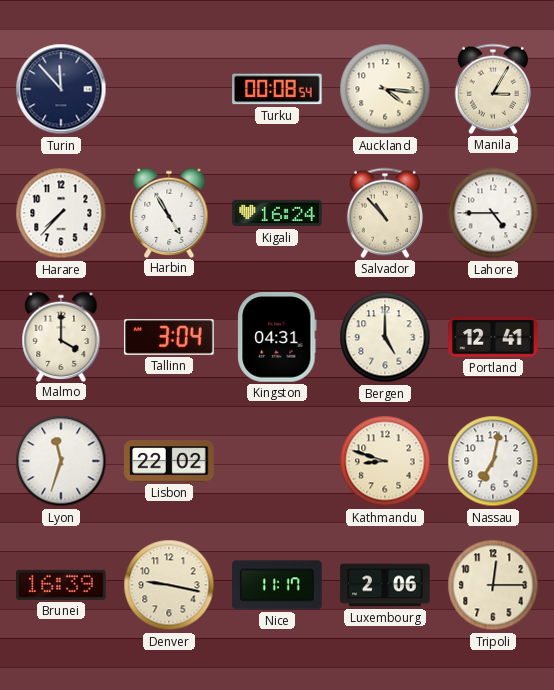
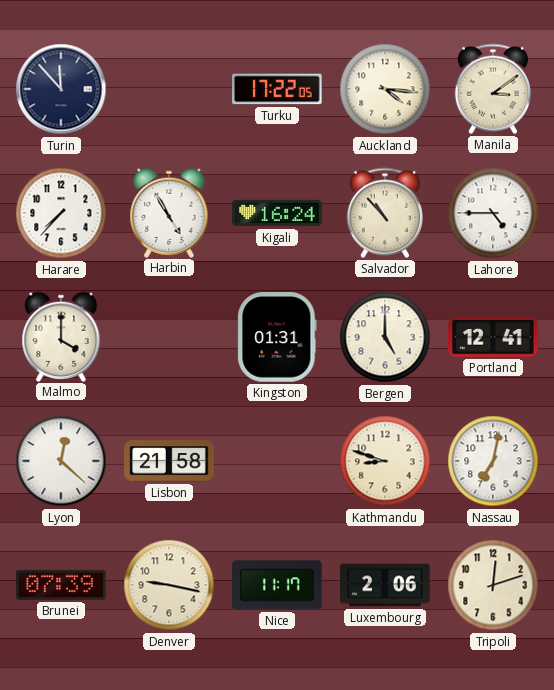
Turku: 00:08 -> 17:22 (277, 89)
Manila: 3:05 -> 3:09 (493, 89)
Tallinn: 3:04 -> none (169, 337)
Kingston: 04:31 -> 01:31 (277, 337)
Lyon: 11:33 -> 12:22 (61, 461)
Lisbon: 22:02 -> 21:58 (169, 461)
Brunei: 16:39 -> 07:39 (61, 585)
Tripoli: 12:15 -> 12:12 (493, 585)
